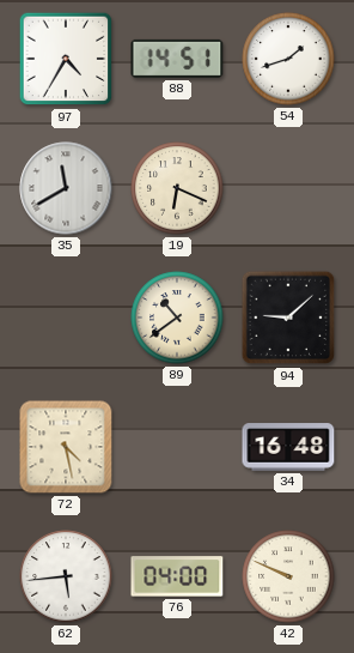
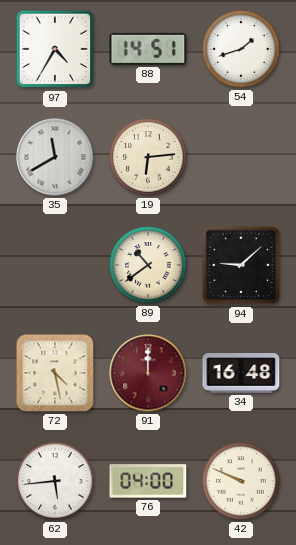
19: 6:19 -> 6:14 (148, 157)
91: none -> 12:00 (148, 373)
